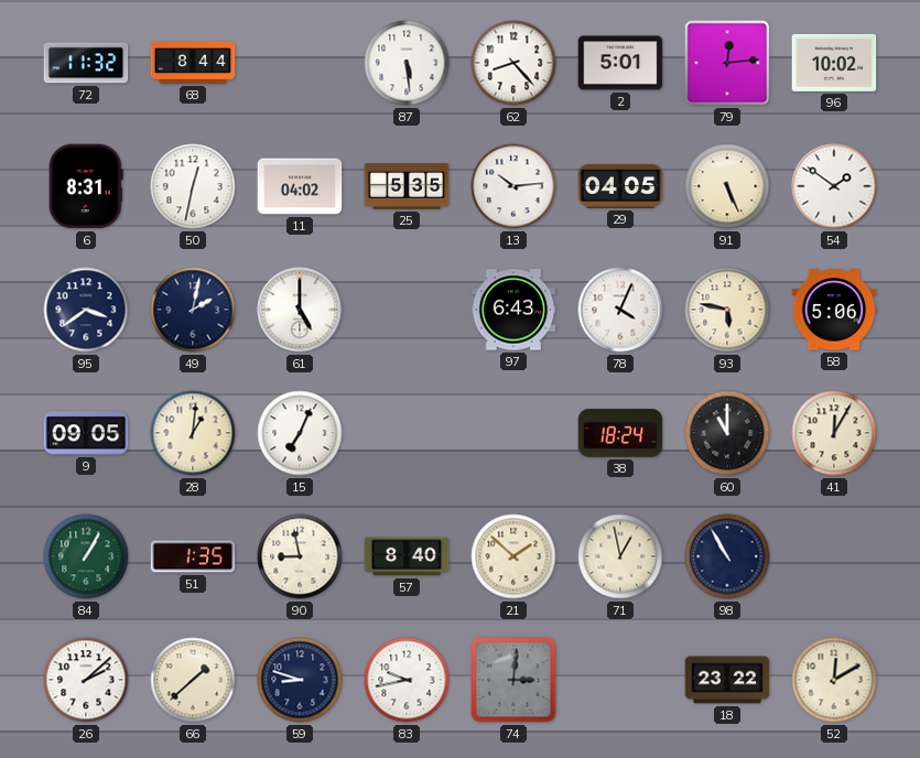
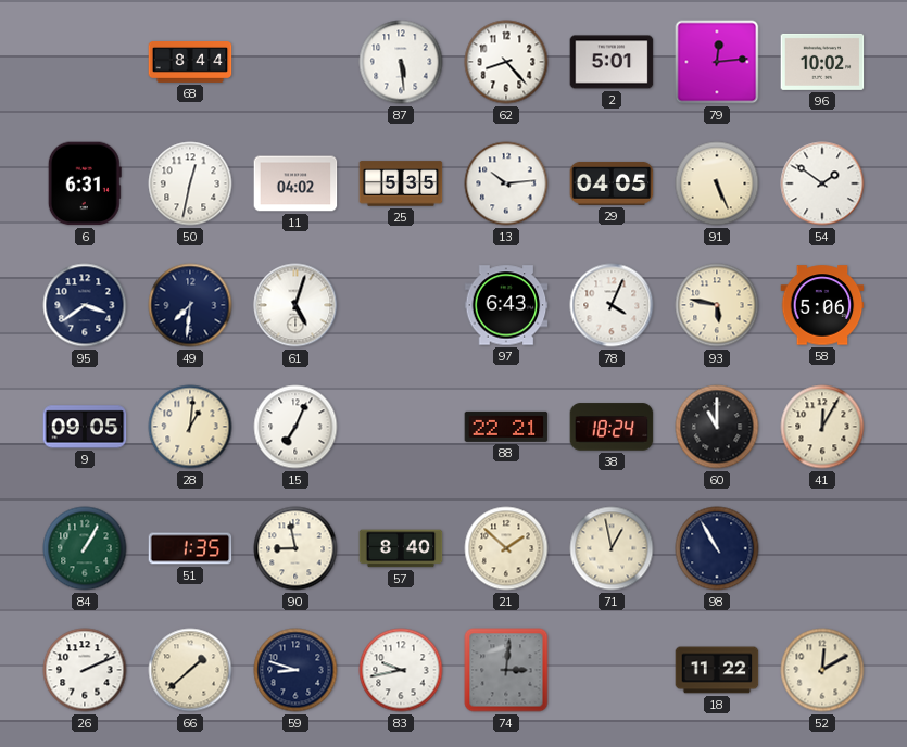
72: 11:32 -> none (86, 63)
6: 8:31 -> 6:31 (85, 183)
49: 2:02 -> 7:31 (190, 305)
61: 5:00 -> 5:03 (295, 305)
88: none -> 22:21 (506, 427)
26: 2:08 -> 2:11 (85, 670)
18: 23:22 -> 11:22 (717, 670)
